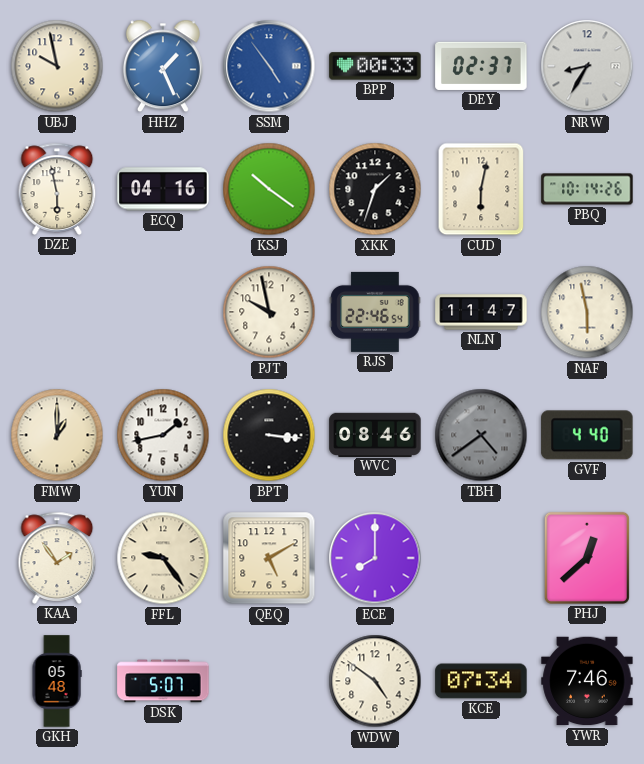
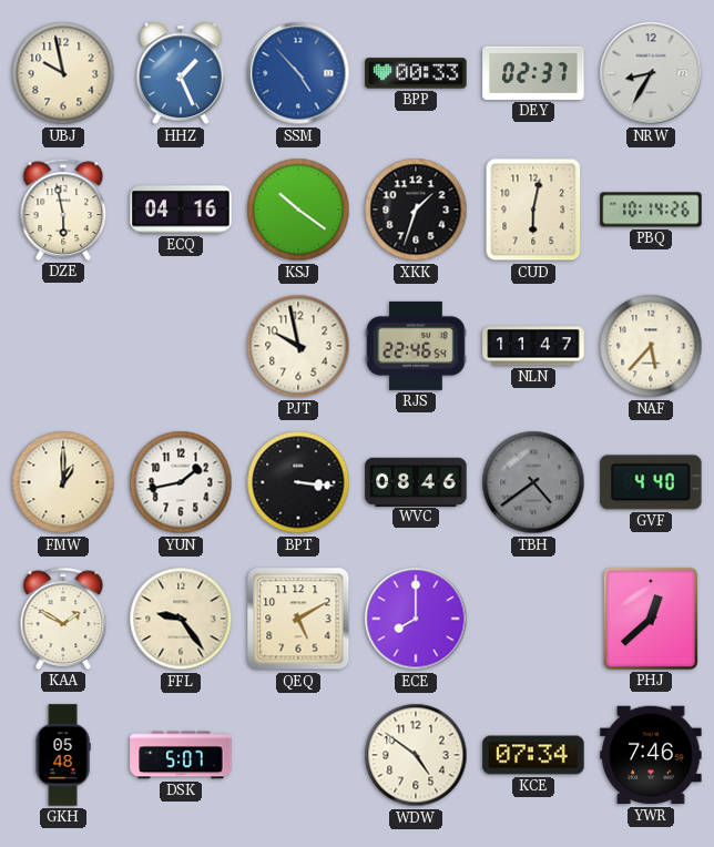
SSM: 4:54 -> 4:53 (298, 73)
NAF: 5:58 -> 5:37 (651, 346)
KAA: 1:54 -> 1:50 (63, 619)
